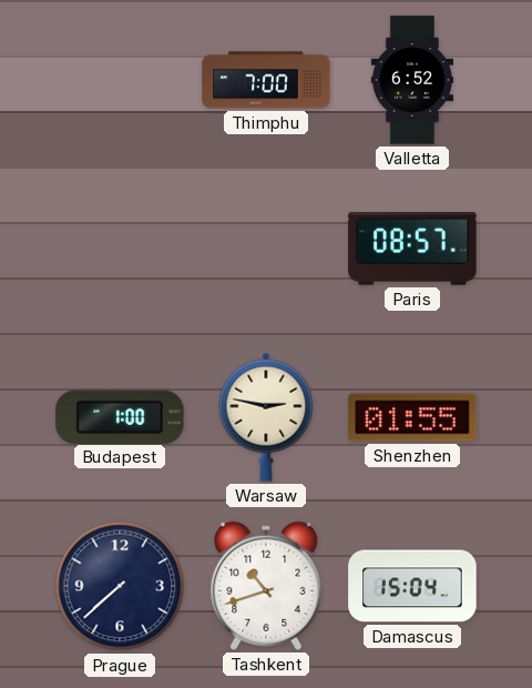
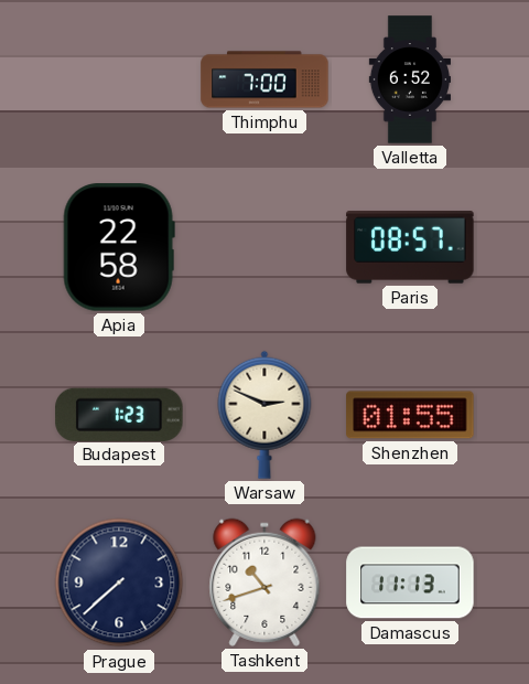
Apia: none -> 22:58 (119, 247)
Budapest: 1:00 -> 1:23 (119, 414)
Warsaw: 2:47 -> 2:49 (264, 415)
Damascus: 15:04 -> 11:13 (410, 583)
